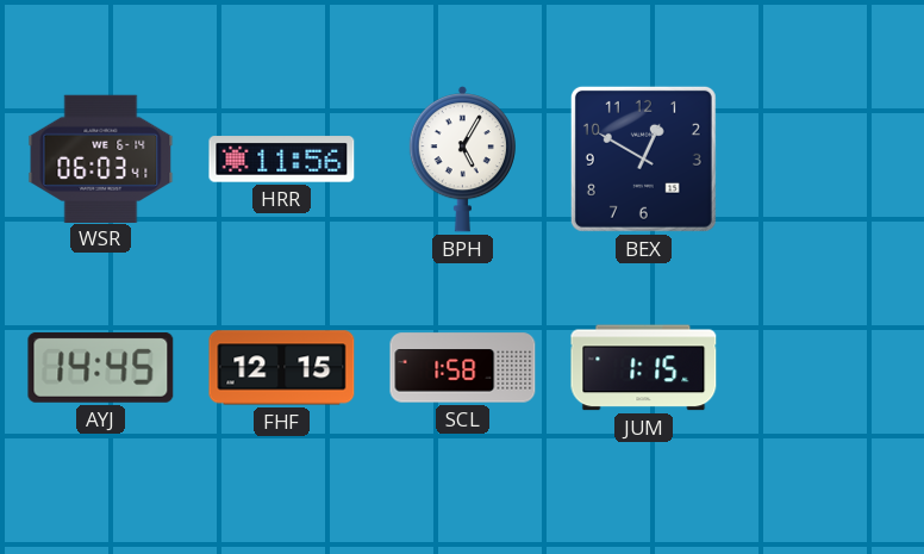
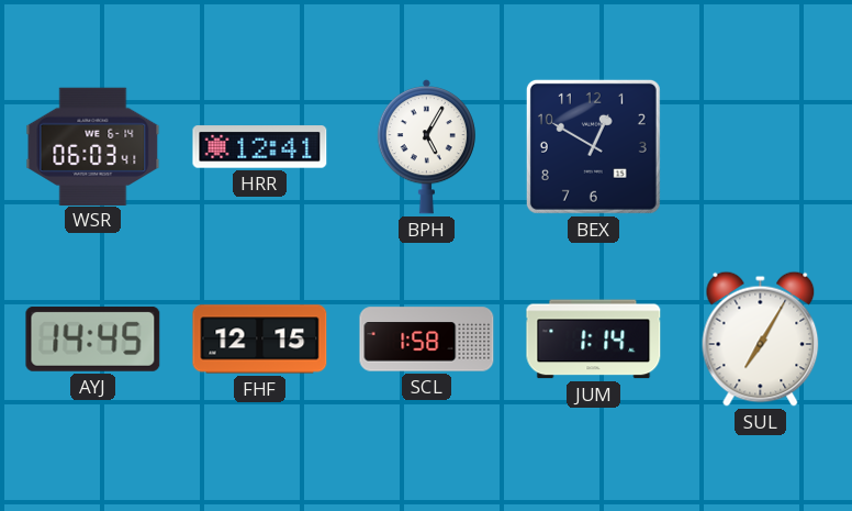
HRR: 11:56 -> 12:41 (260, 147)
JUM: 1:15 -> 1:14 (594, 340)
SUL: none -> 7:05 (761, 338)
